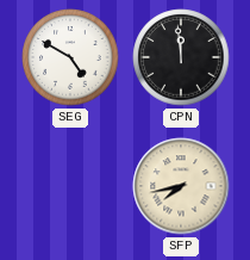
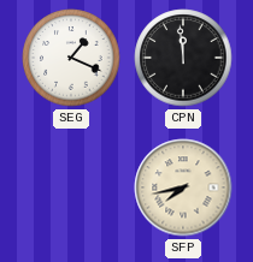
SEG: 4:50 -> 1:19 (71, 58)
